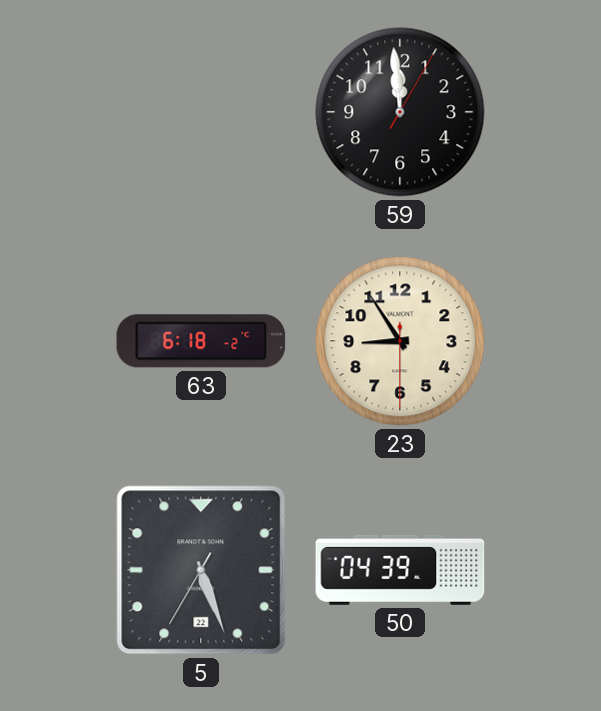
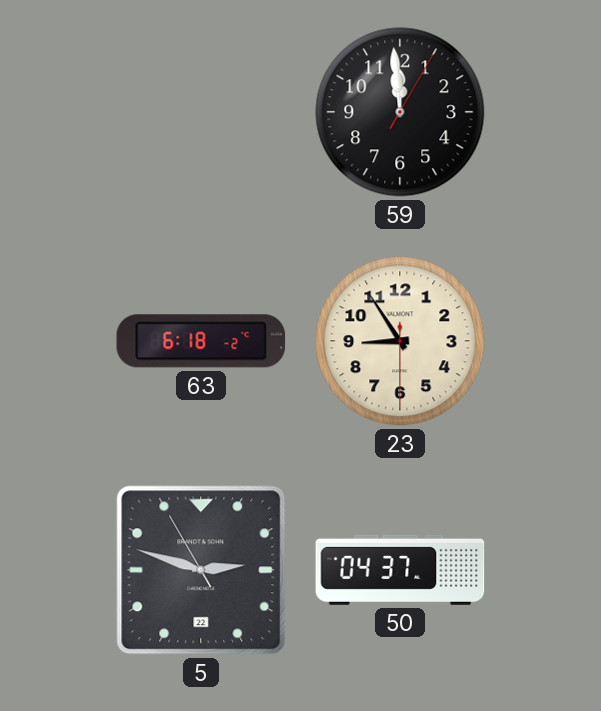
5: 5:26 -> 2:47 (201, 570)
50: 04:39 -> 04:37 (400, 570)
